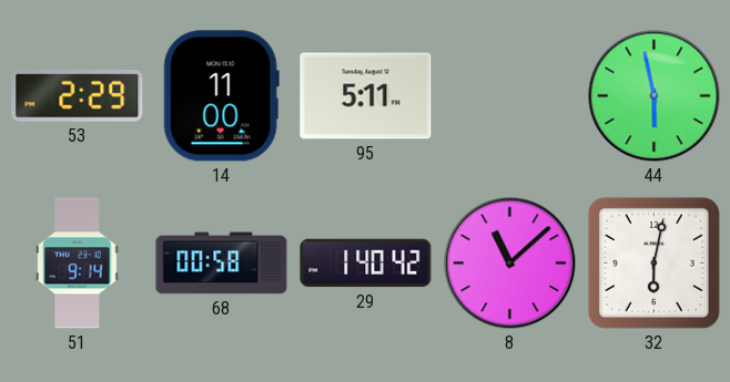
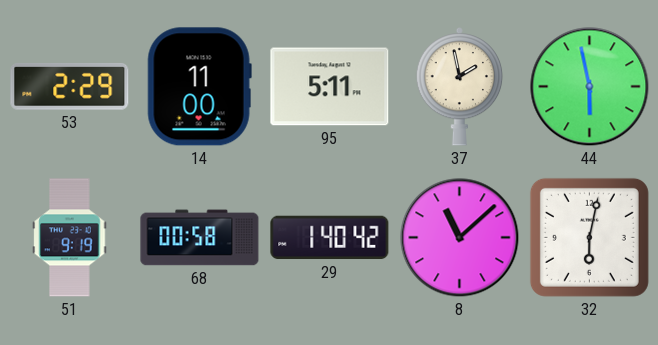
37: none -> 1:58 (460, 86)
51: 9:14 -> 9:19 (70, 238)
